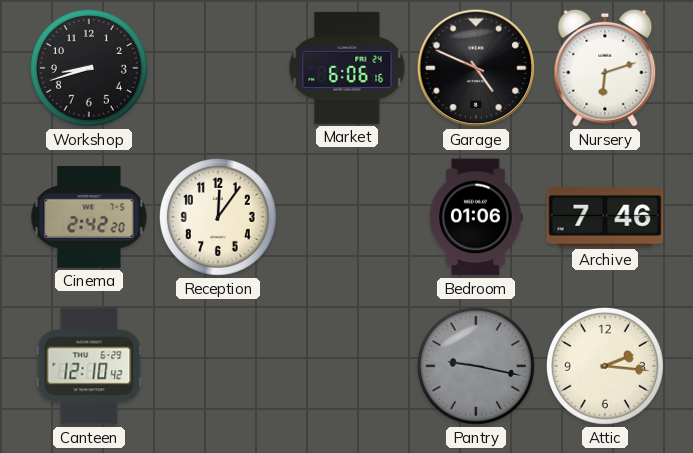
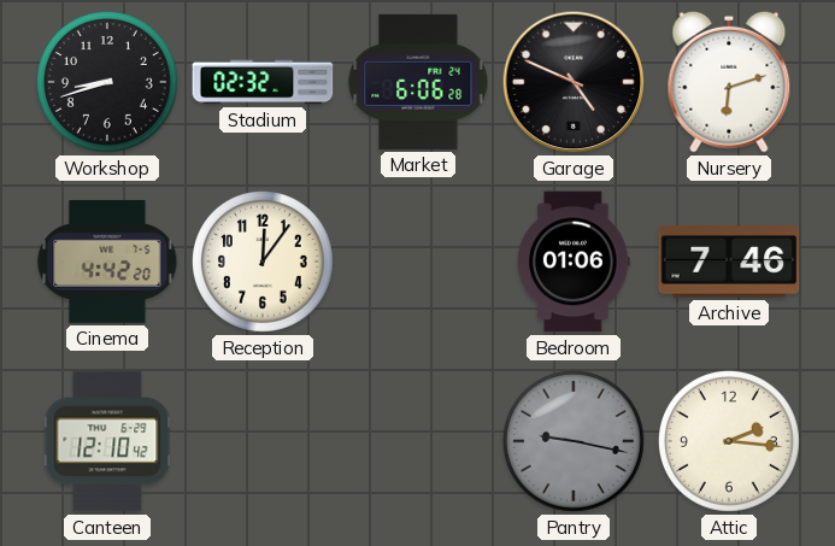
Stadium: none -> 02:32 (263, 82)
Market: 6:06:16 -> 6:06:28 (418, 82)
Cinema: 2:42 -> 4:42 (107, 262)
